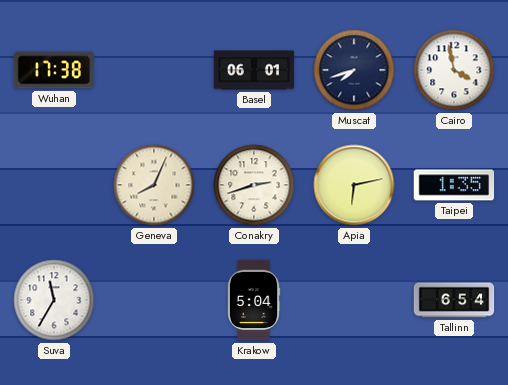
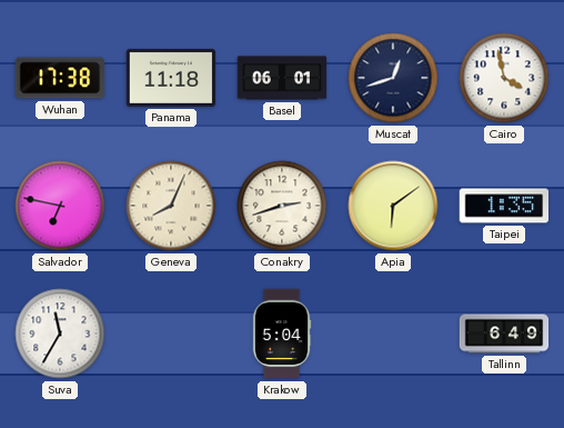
Panama: none -> 11:18 (171, 78)
Muscat: 7:42 -> 12:42 (393, 78)
Salvador: none -> 6:47 (60, 206)
Apia: 6:13 -> 6:09 (393, 206)
Tallinn: 6:54 -> 6:49 (504, 334)
